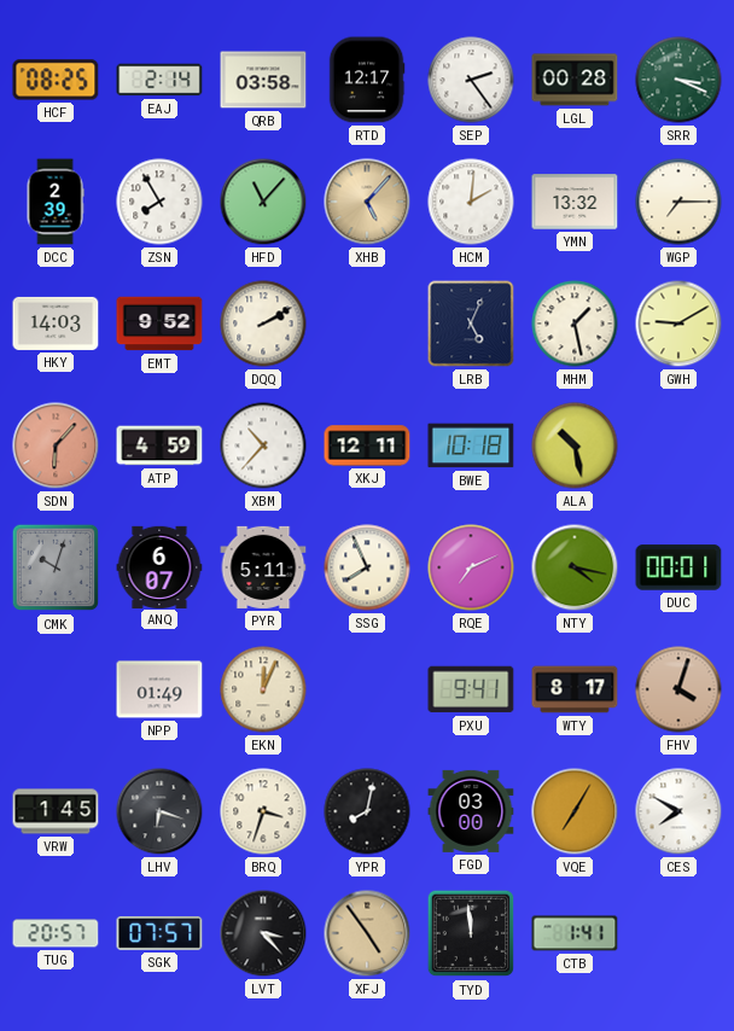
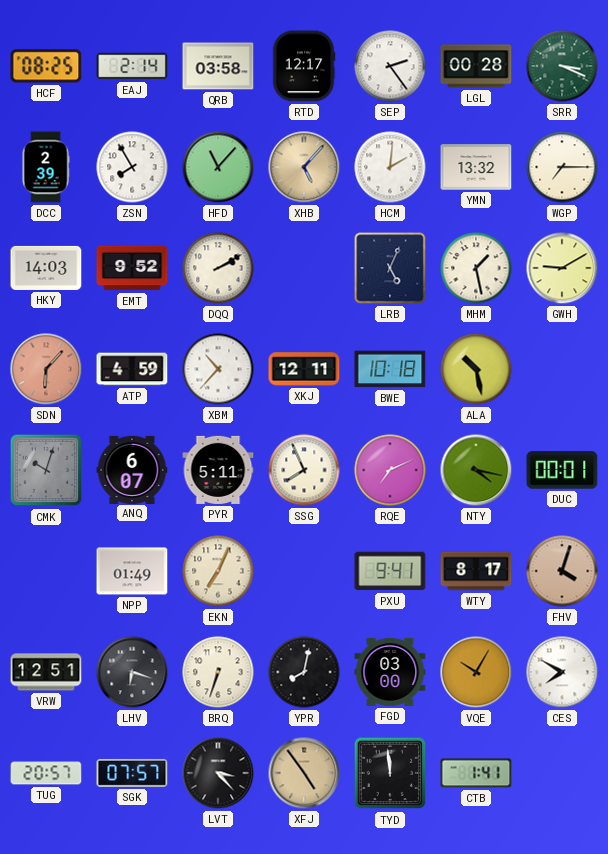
EKN: 12:04 -> 7:04 (218, 571)
VRW: 1:45 -> 12:51 (46, 672)
BRQ: 3:33 -> 6:33 (218, 672)
VQE: 7:05 -> 10:05 (476, 672)
